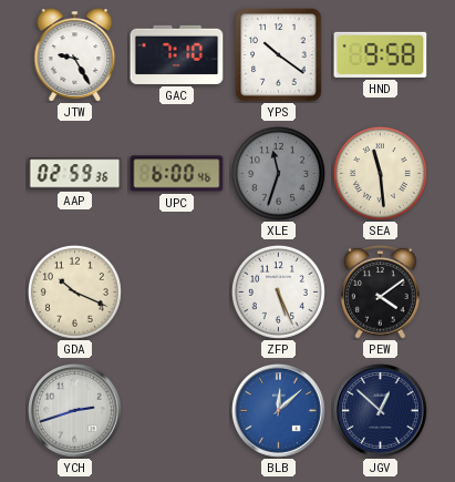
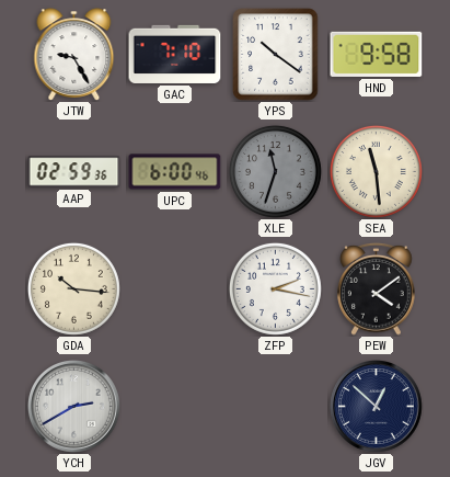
GDA: 10:19 -> 10:16 (73, 288)
ZFP: 5:26 -> 2:17 (275, 288)
YCH: 2:42 -> 2:40 (74, 407)
BLB: 12:08 -> none (279, 411)
